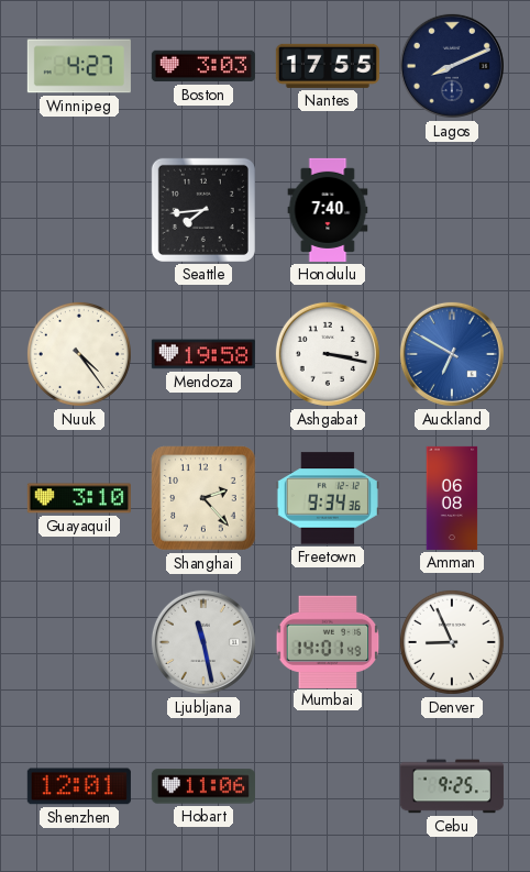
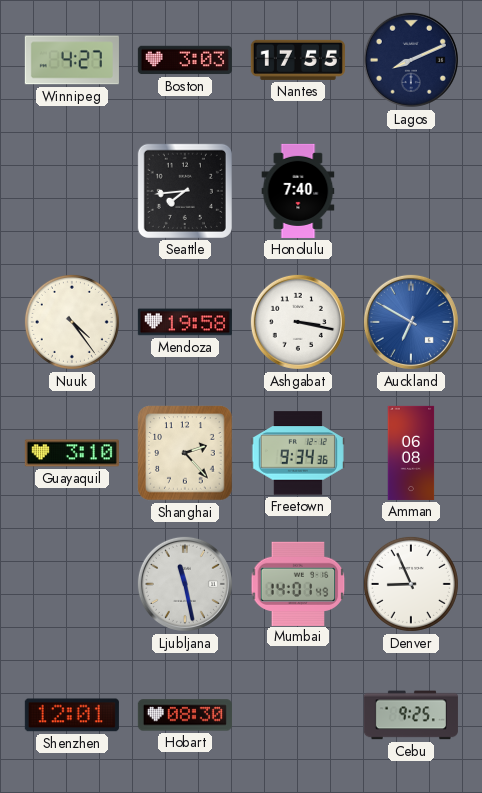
Hobart: 11:06 -> 08:30 (185, 715)
